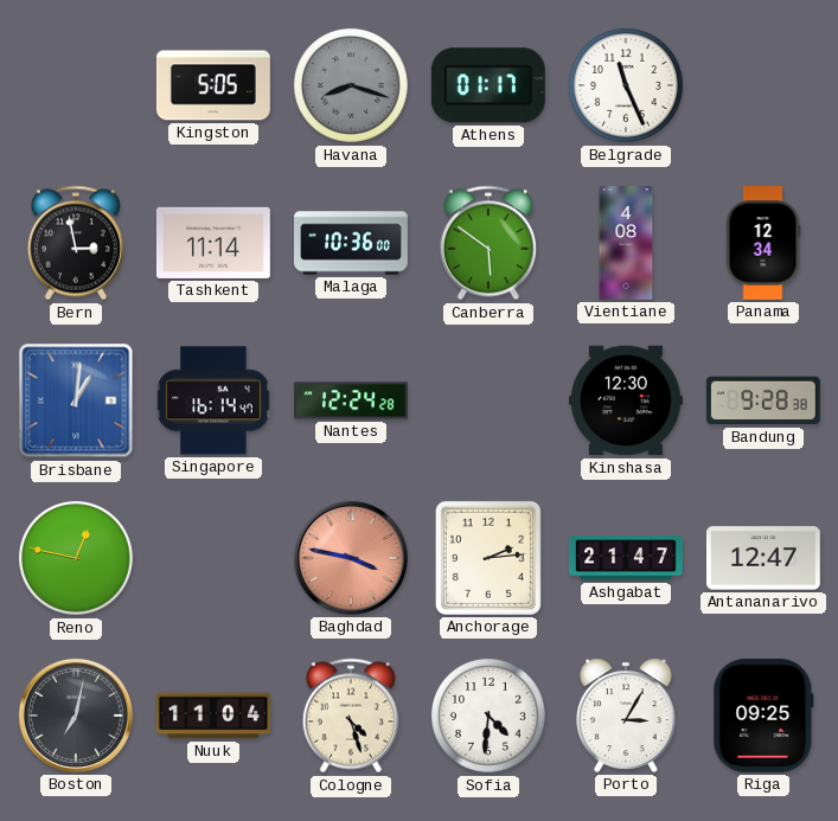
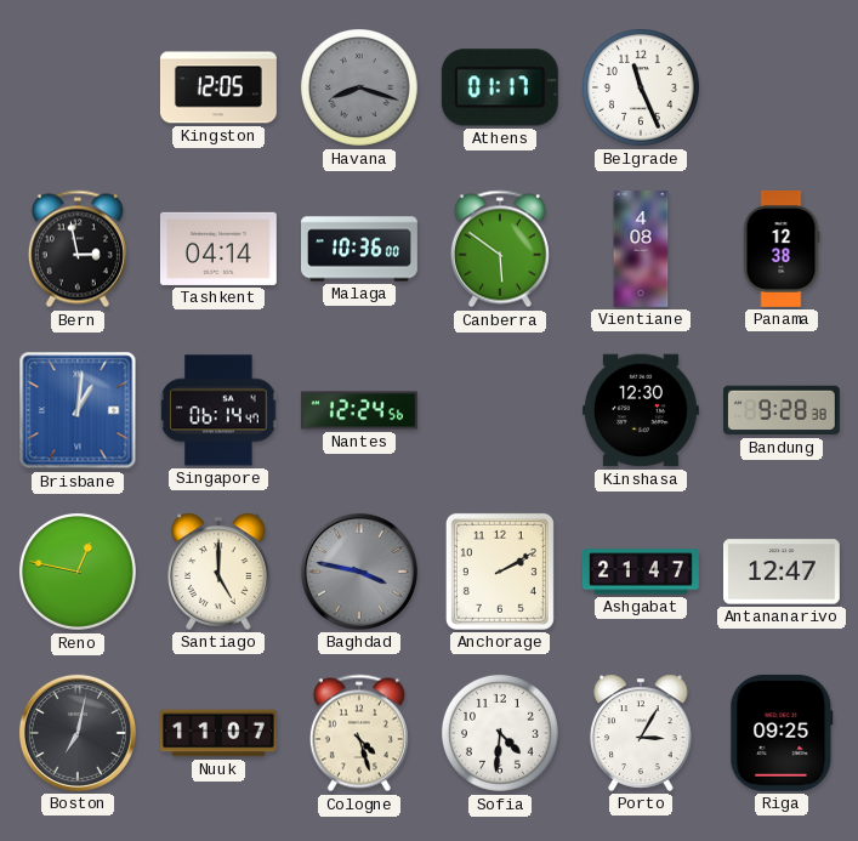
Kingston: 5:05 -> 12:05 (218, 87)
Tashkent: 11:14 -> 04:14 (218, 249)
Panama: 12:34 -> 12:38 (782, 249)
Singapore: 16:14 -> 06:14 (218, 410)
Nantes: 12:24:28 -> 12:24:56 (359, 410)
Santiago: none -> 5:00 (218, 572)
Baghdad dial: salmon -> grey (359, 572)
Anchorage: 2:14 -> 2:10 (500, 572)
Nuuk: 11:04 -> 11:07 (218, 733)
